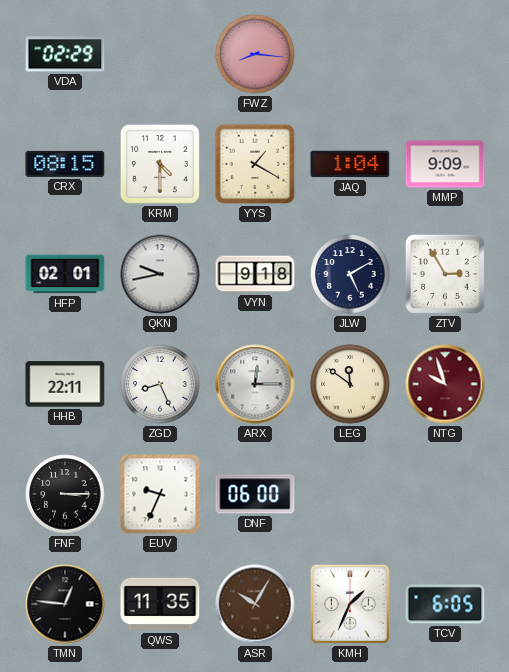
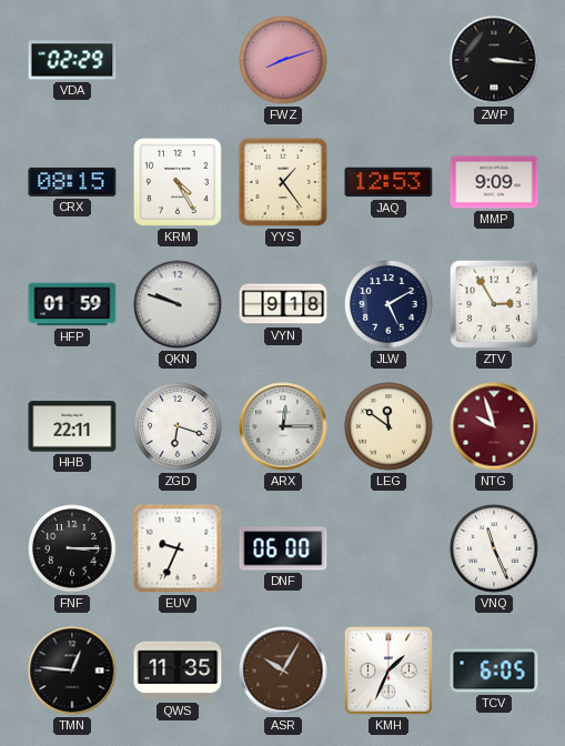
FWZ: 8:16 -> 8:12 (283, 60)
ZWP: none -> 3:16 (494, 60)
KRM: 4:30 -> 4:25 (178, 182)
YYS: 1:20 -> 1:24 (283, 182)
JAQ: 1:04 -> 12:53 (389, 182)
HFP: 02:01 -> 01:59 (72, 304)
QKN: 9:43 -> 9:48 (178, 304)
ZGD: 8:26 -> 6:18 (178, 426)
VNQ: none -> 11:26 (494, 548)
